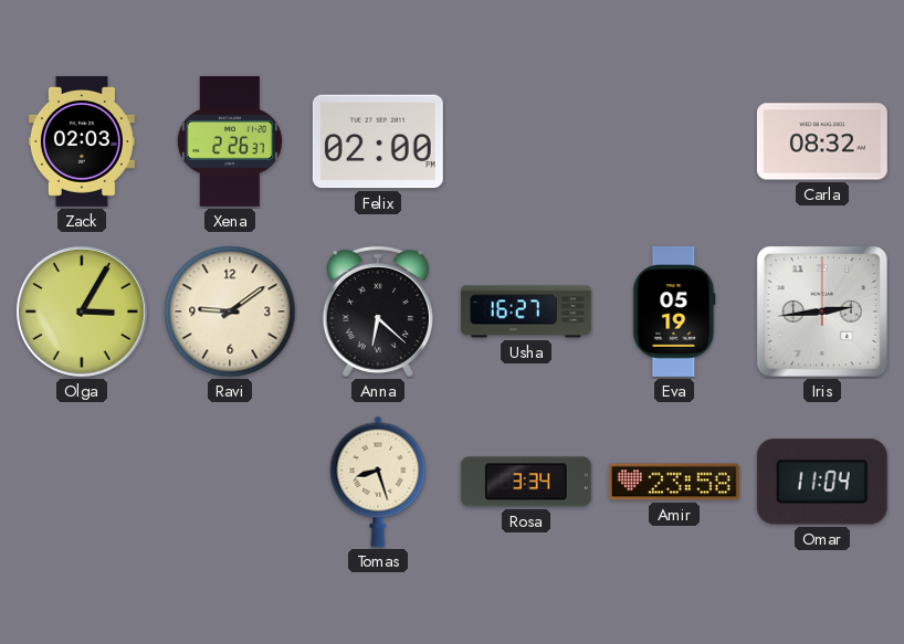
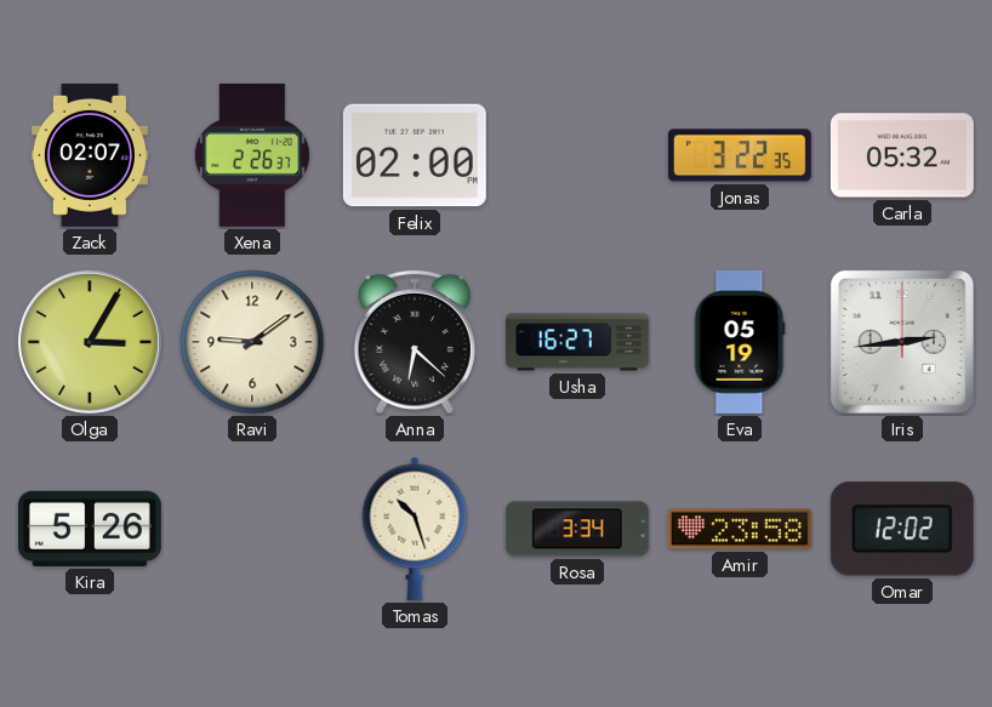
Zack: 02:03 -> 02:07 (90, 155)
Jonas: none -> 3:22 (740, 155)
Carla: 08:32 -> 05:32 (902, 155)
Kira: none -> 5:26 (90, 529)
Tomas: 8:27 -> 10:27 (415, 529)
Omar: 11:04 -> 12:02 (902, 529)
